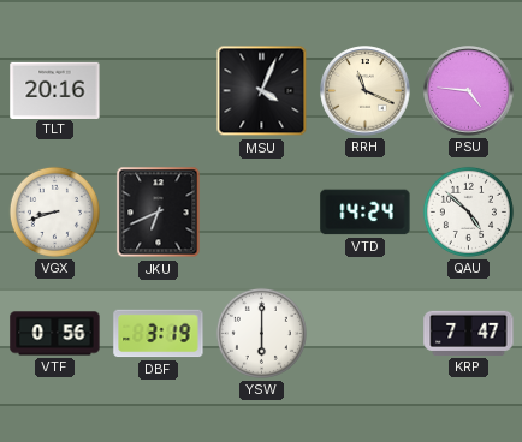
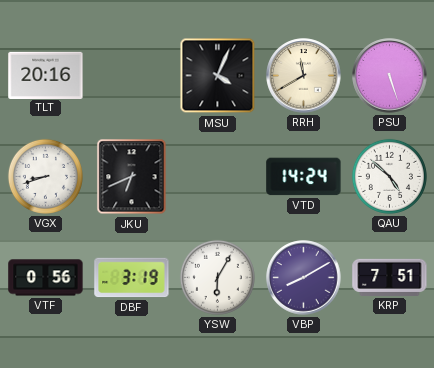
RRH: 11:19 -> 11:40 (304, 76)
PSU: 4:46 -> 5:27 (390, 76)
YSW: 6:00 -> 6:05 (217, 277)
VBP: none -> 8:10 (304, 278)
KRP: 7:47 -> 7:51 (390, 277)
